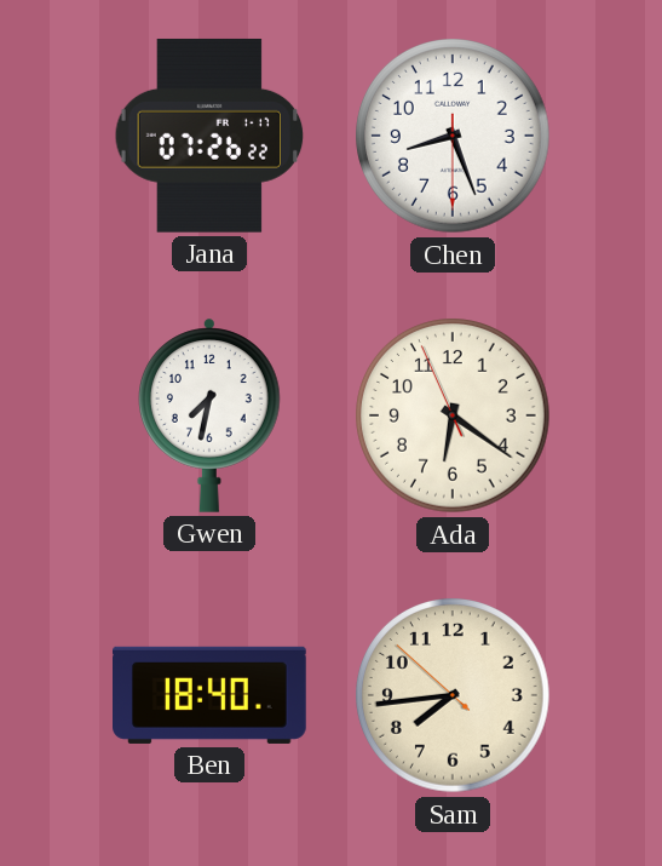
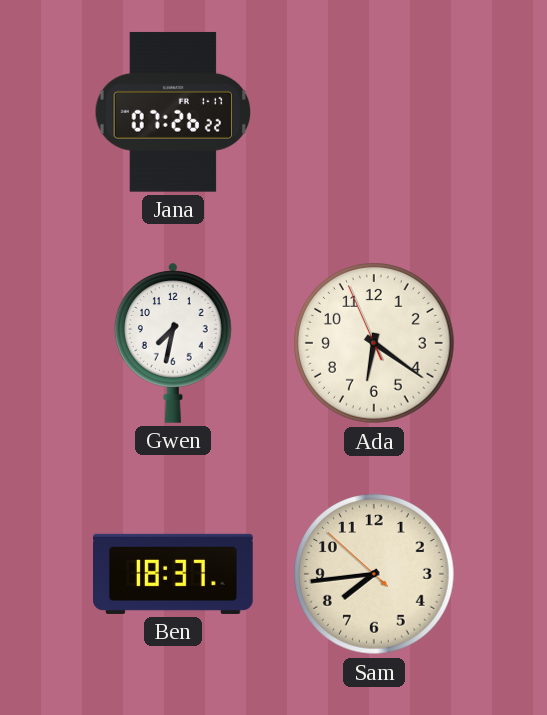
Chen: 8:26 -> none (454, 137)
Ben: 18:40 -> 18:37 (174, 574)
